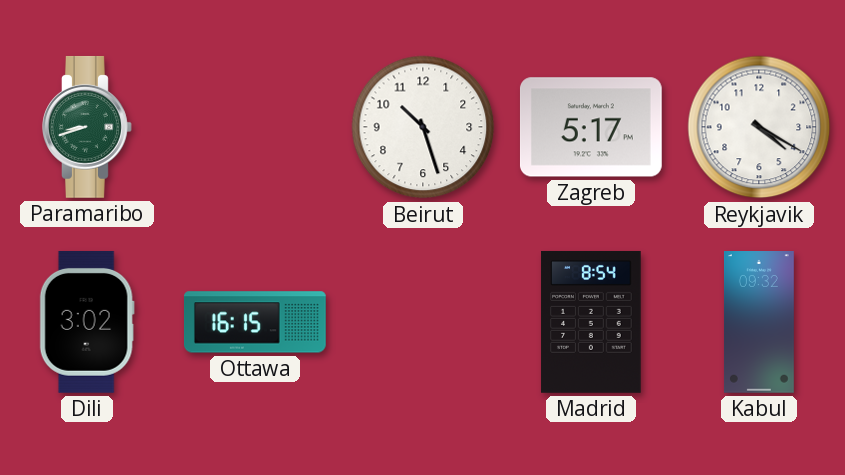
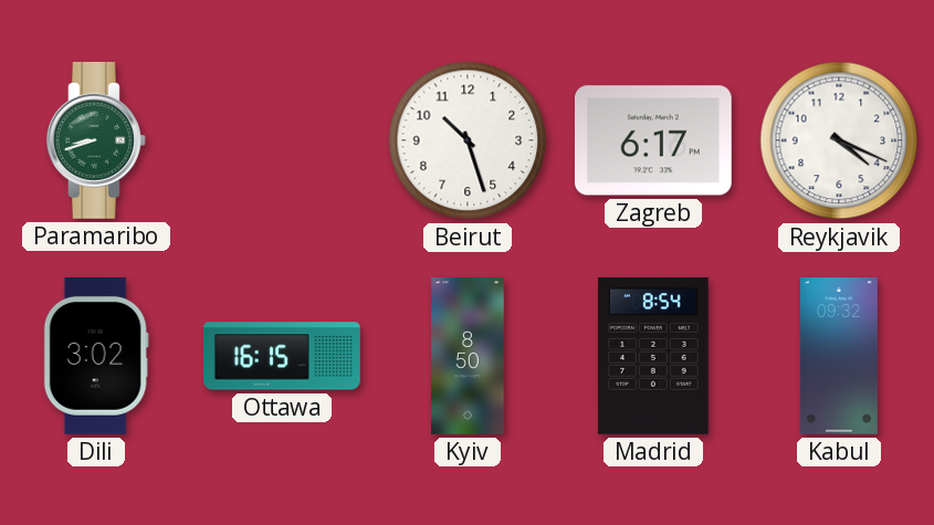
Zagreb: 5:17 -> 6:17 (653, 140)
Reykjavik: 4:20 -> 4:19 (839, 140)
Kyiv: none -> 8:50 (468, 357)
